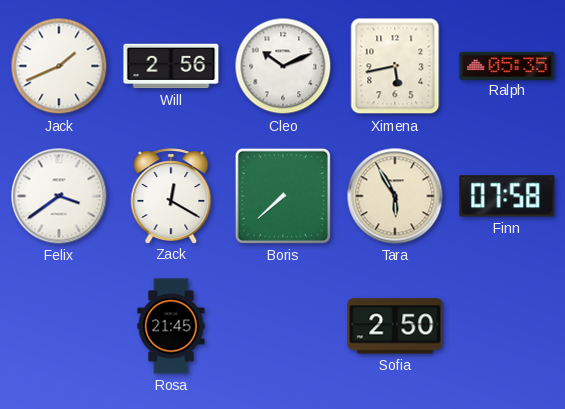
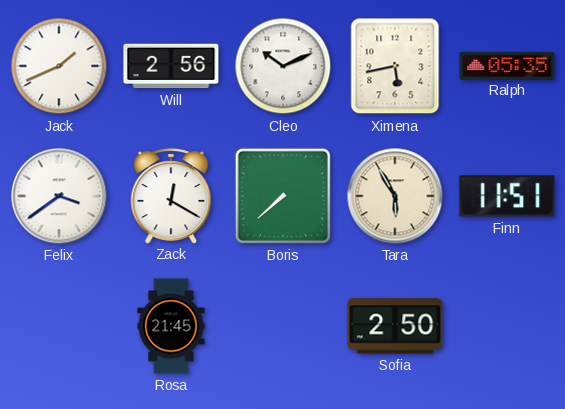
Finn: 07:58 -> 11:51 (507, 196)
